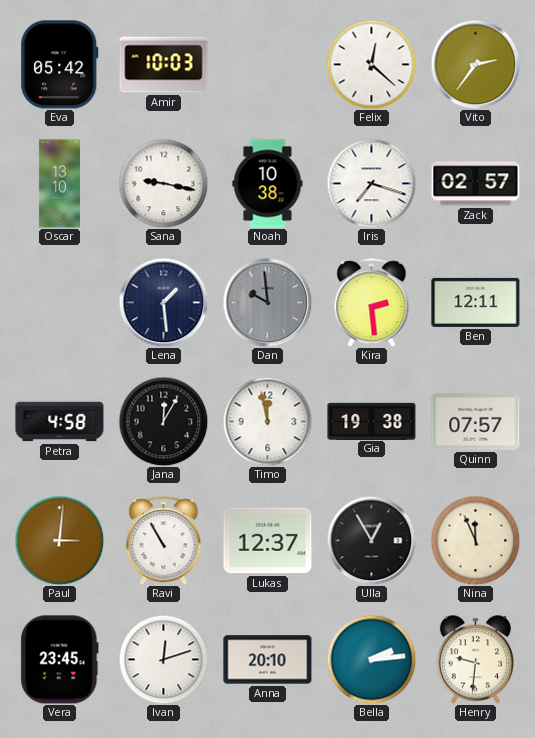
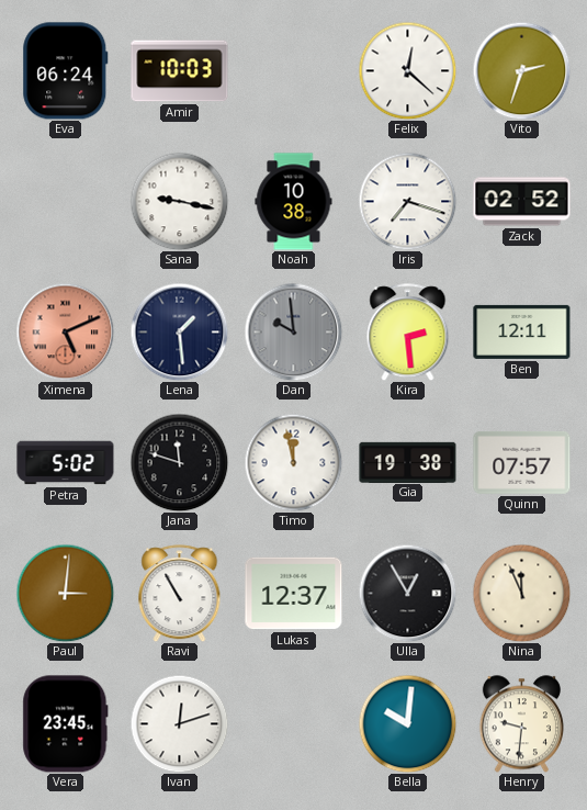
Eva: 05:42 -> 06:24 (66, 71)
Vito: 2:36 -> 2:33 (521, 70)
Oscar: 13:10 -> none (59, 184)
Zack: 02:57 -> 02:52 (522, 202)
Ximena: none -> 5:11 (65, 331)
Petra: 4:58 -> 5:02 (66, 463)
Jana: 12:05 -> 11:48 (179, 462)
Anna: 20:10 -> none (268, 660)
Bella: 2:14 -> 10:01 (407, 723)
